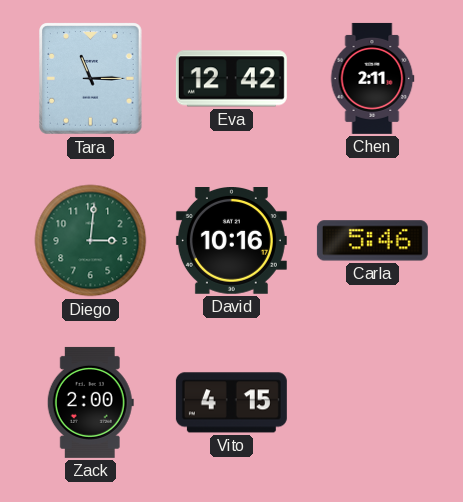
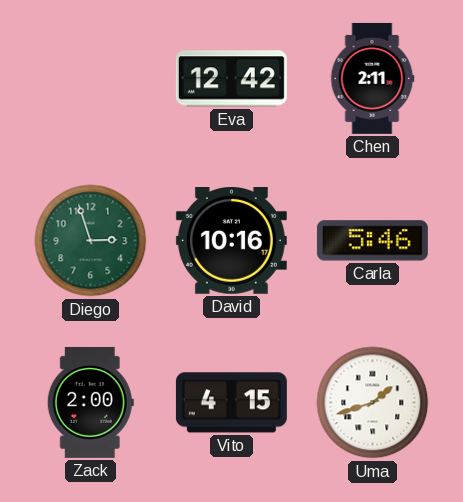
Tara: 11:15 -> none (91, 79)
Diego: 3:01 -> 2:57 (91, 241)
Uma: none -> 1:42 (373, 403)
